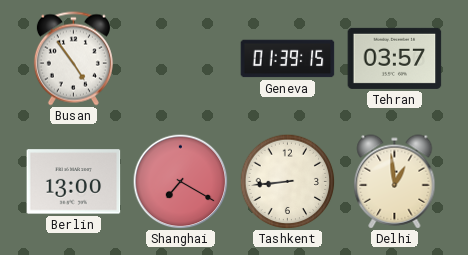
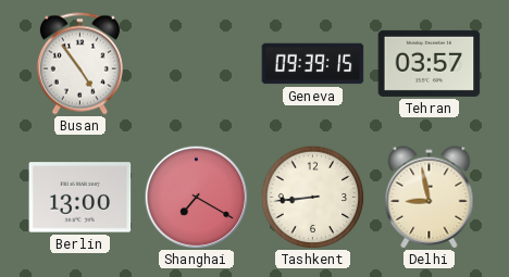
Geneva: 01:39 -> 09:39 (313, 64)
Delhi: 12:59 -> 8:58 (430, 198)
